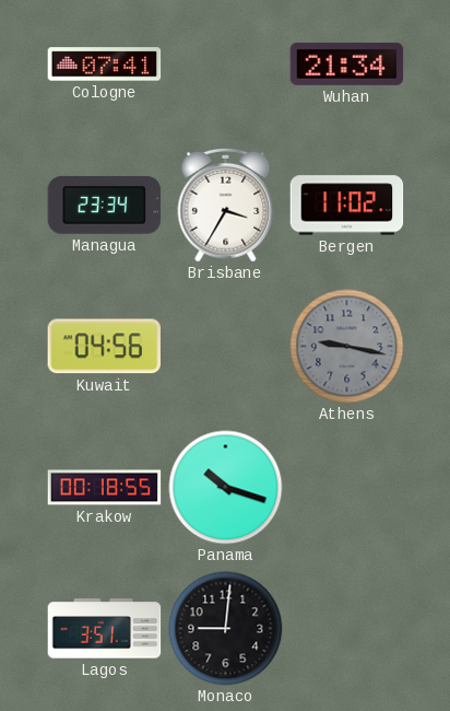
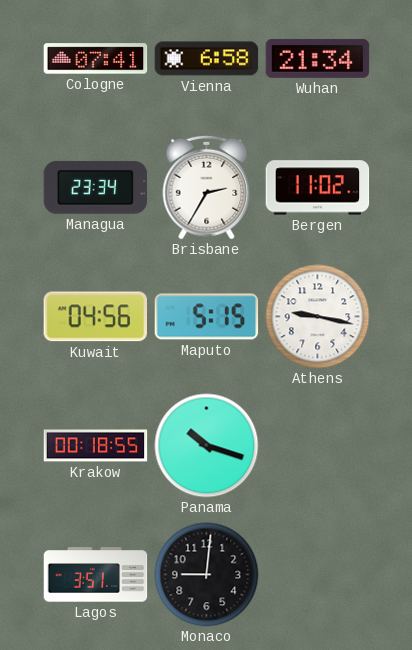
Vienna: none -> 6:58 (207, 59)
Brisbane: 3:35 -> 2:35 (207, 187)
Maputo: none -> 5:15 (207, 317)
Athens dial: grey -> white (318, 317)
